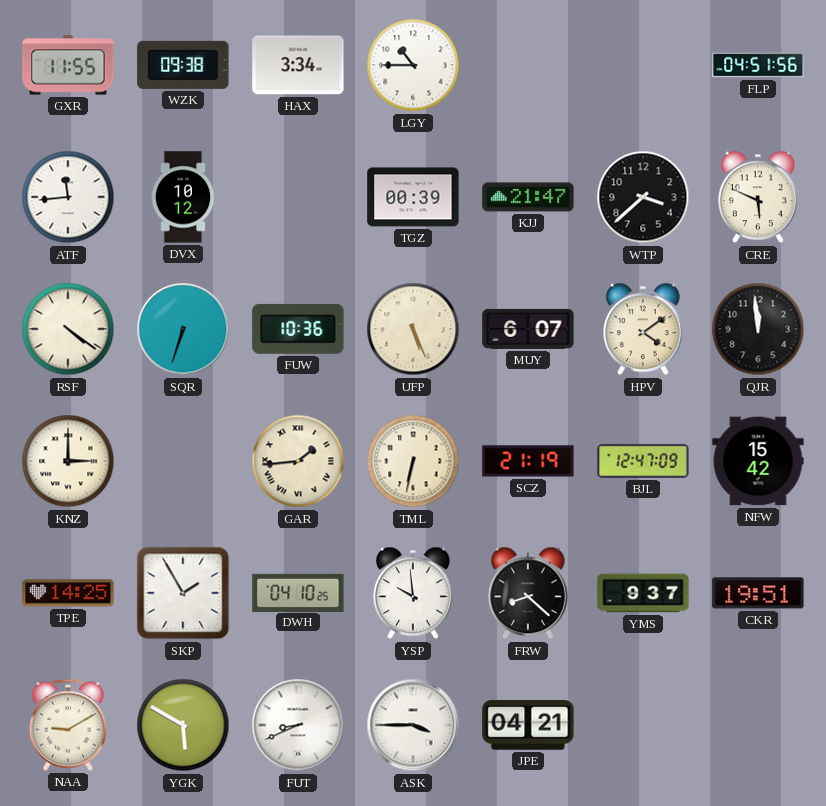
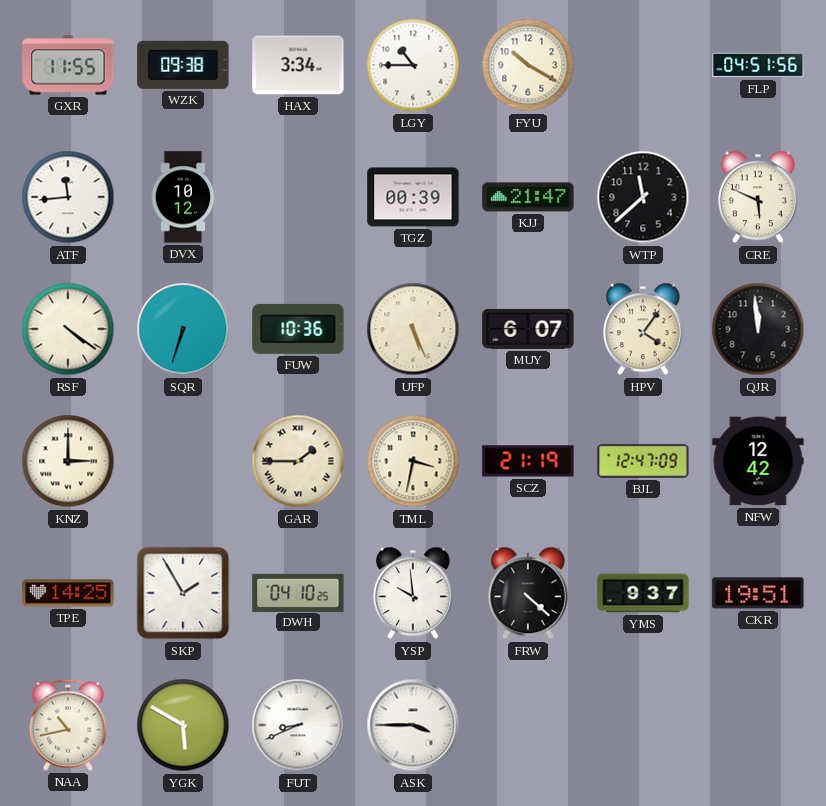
FYU: none -> 10:20 (528, 65)
WTP: 3:38 -> 11:38 (643, 197)
HPV: 4:09 -> 4:06 (644, 329)
GAR: 1:44 -> 1:45 (298, 461)
TML: 6:32 -> 3:32 (413, 461)
NFW: 15:42 -> 12:42 (758, 461)
FRW: 8:22 -> 4:22 (529, 593)
NAA: 9:10 -> 10:43 (68, 725)
JPE: 04:21 -> none (528, 725)
